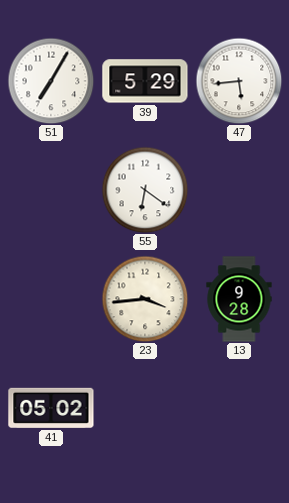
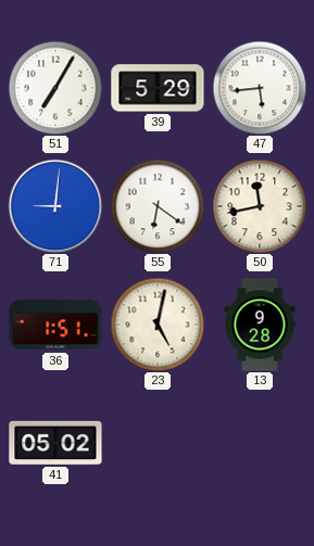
71: none -> 9:01 (55, 206)
50: none -> 11:43 (260, 206)
36: none -> 1:51 (55, 325)
23: 3:44 -> 5:02 (158, 325)
